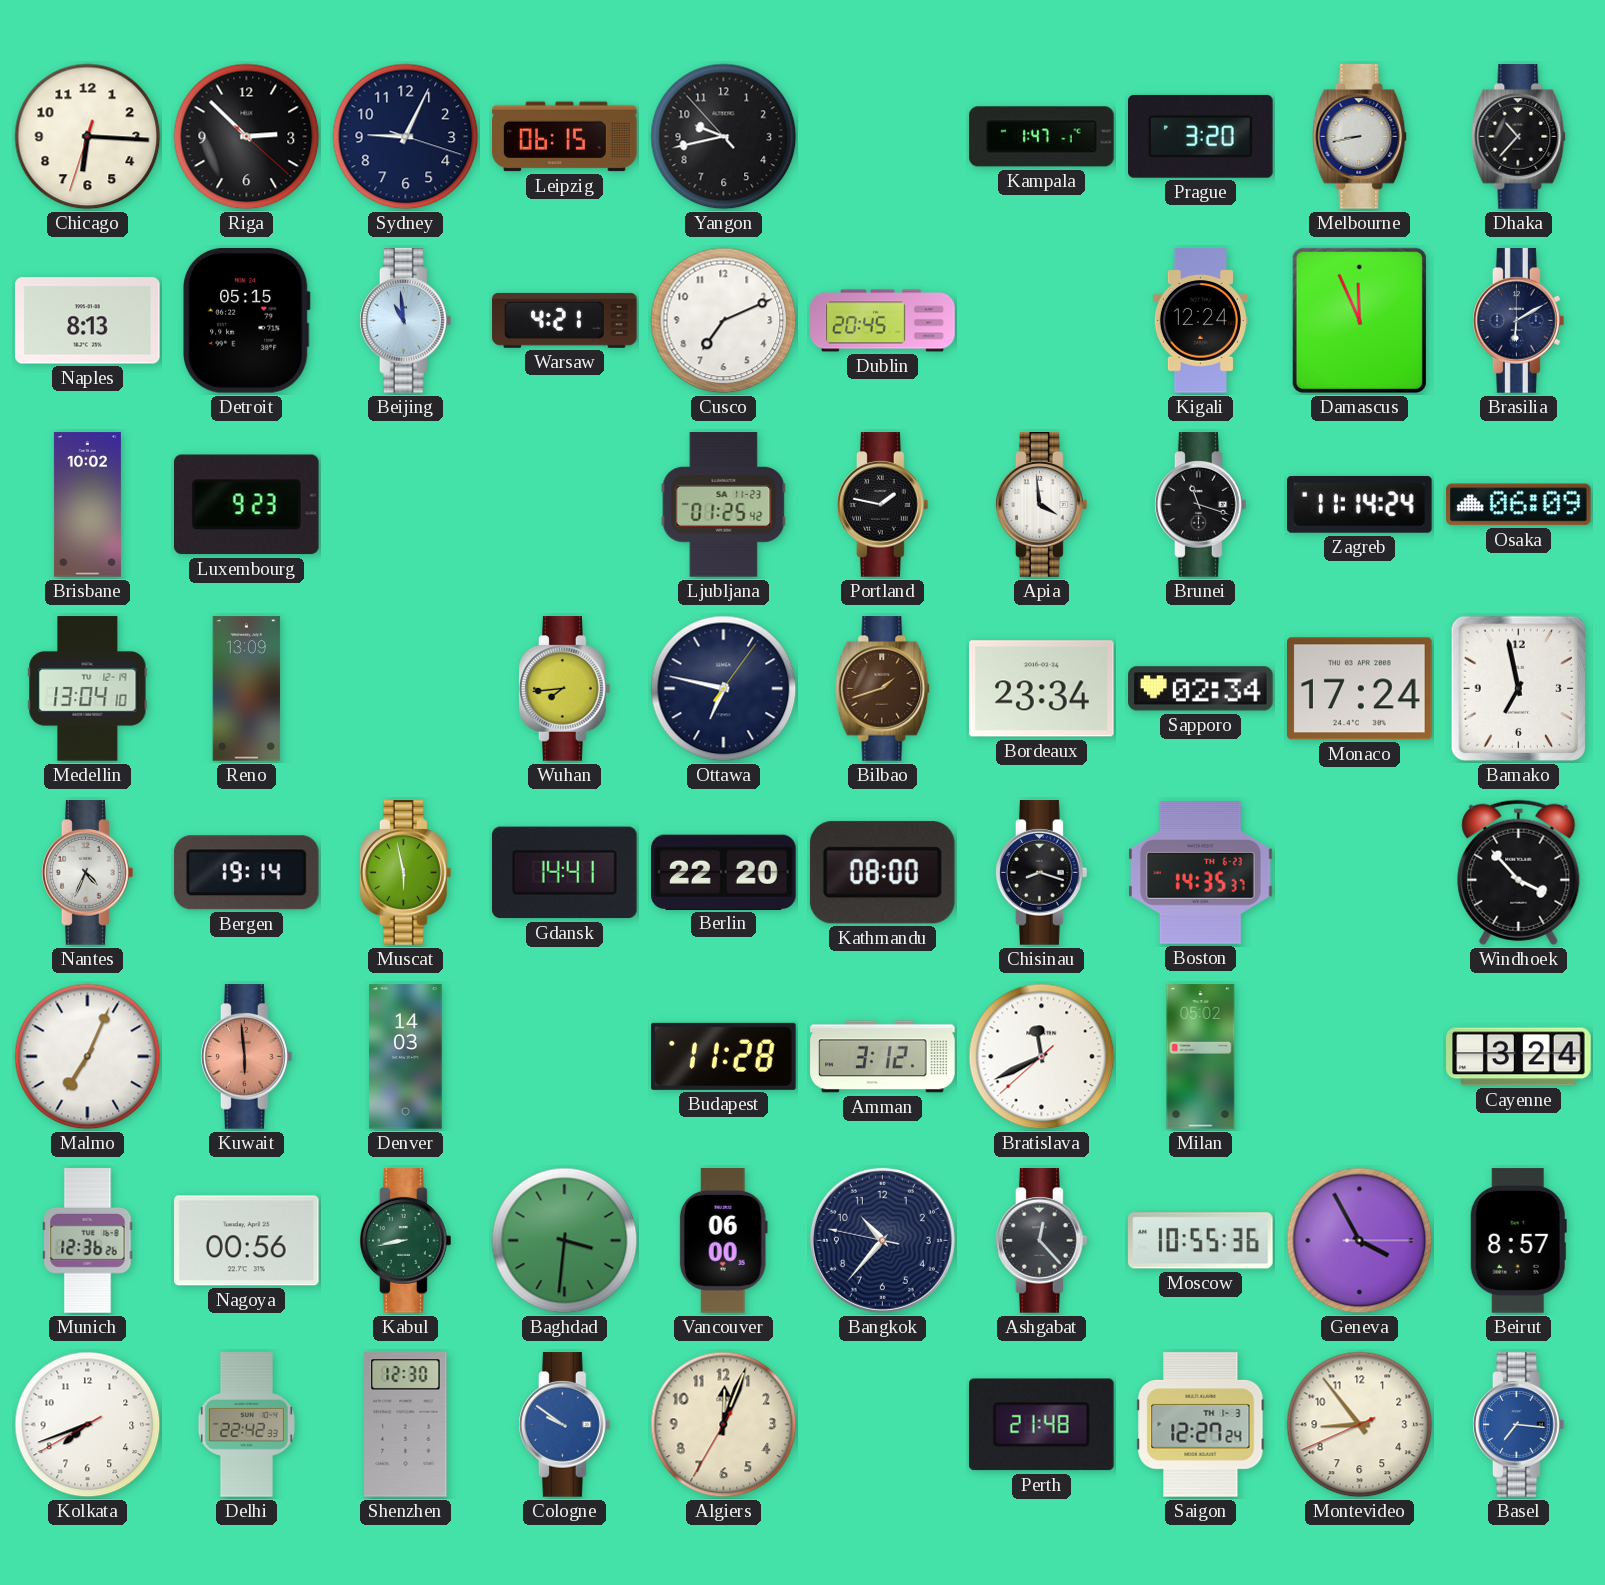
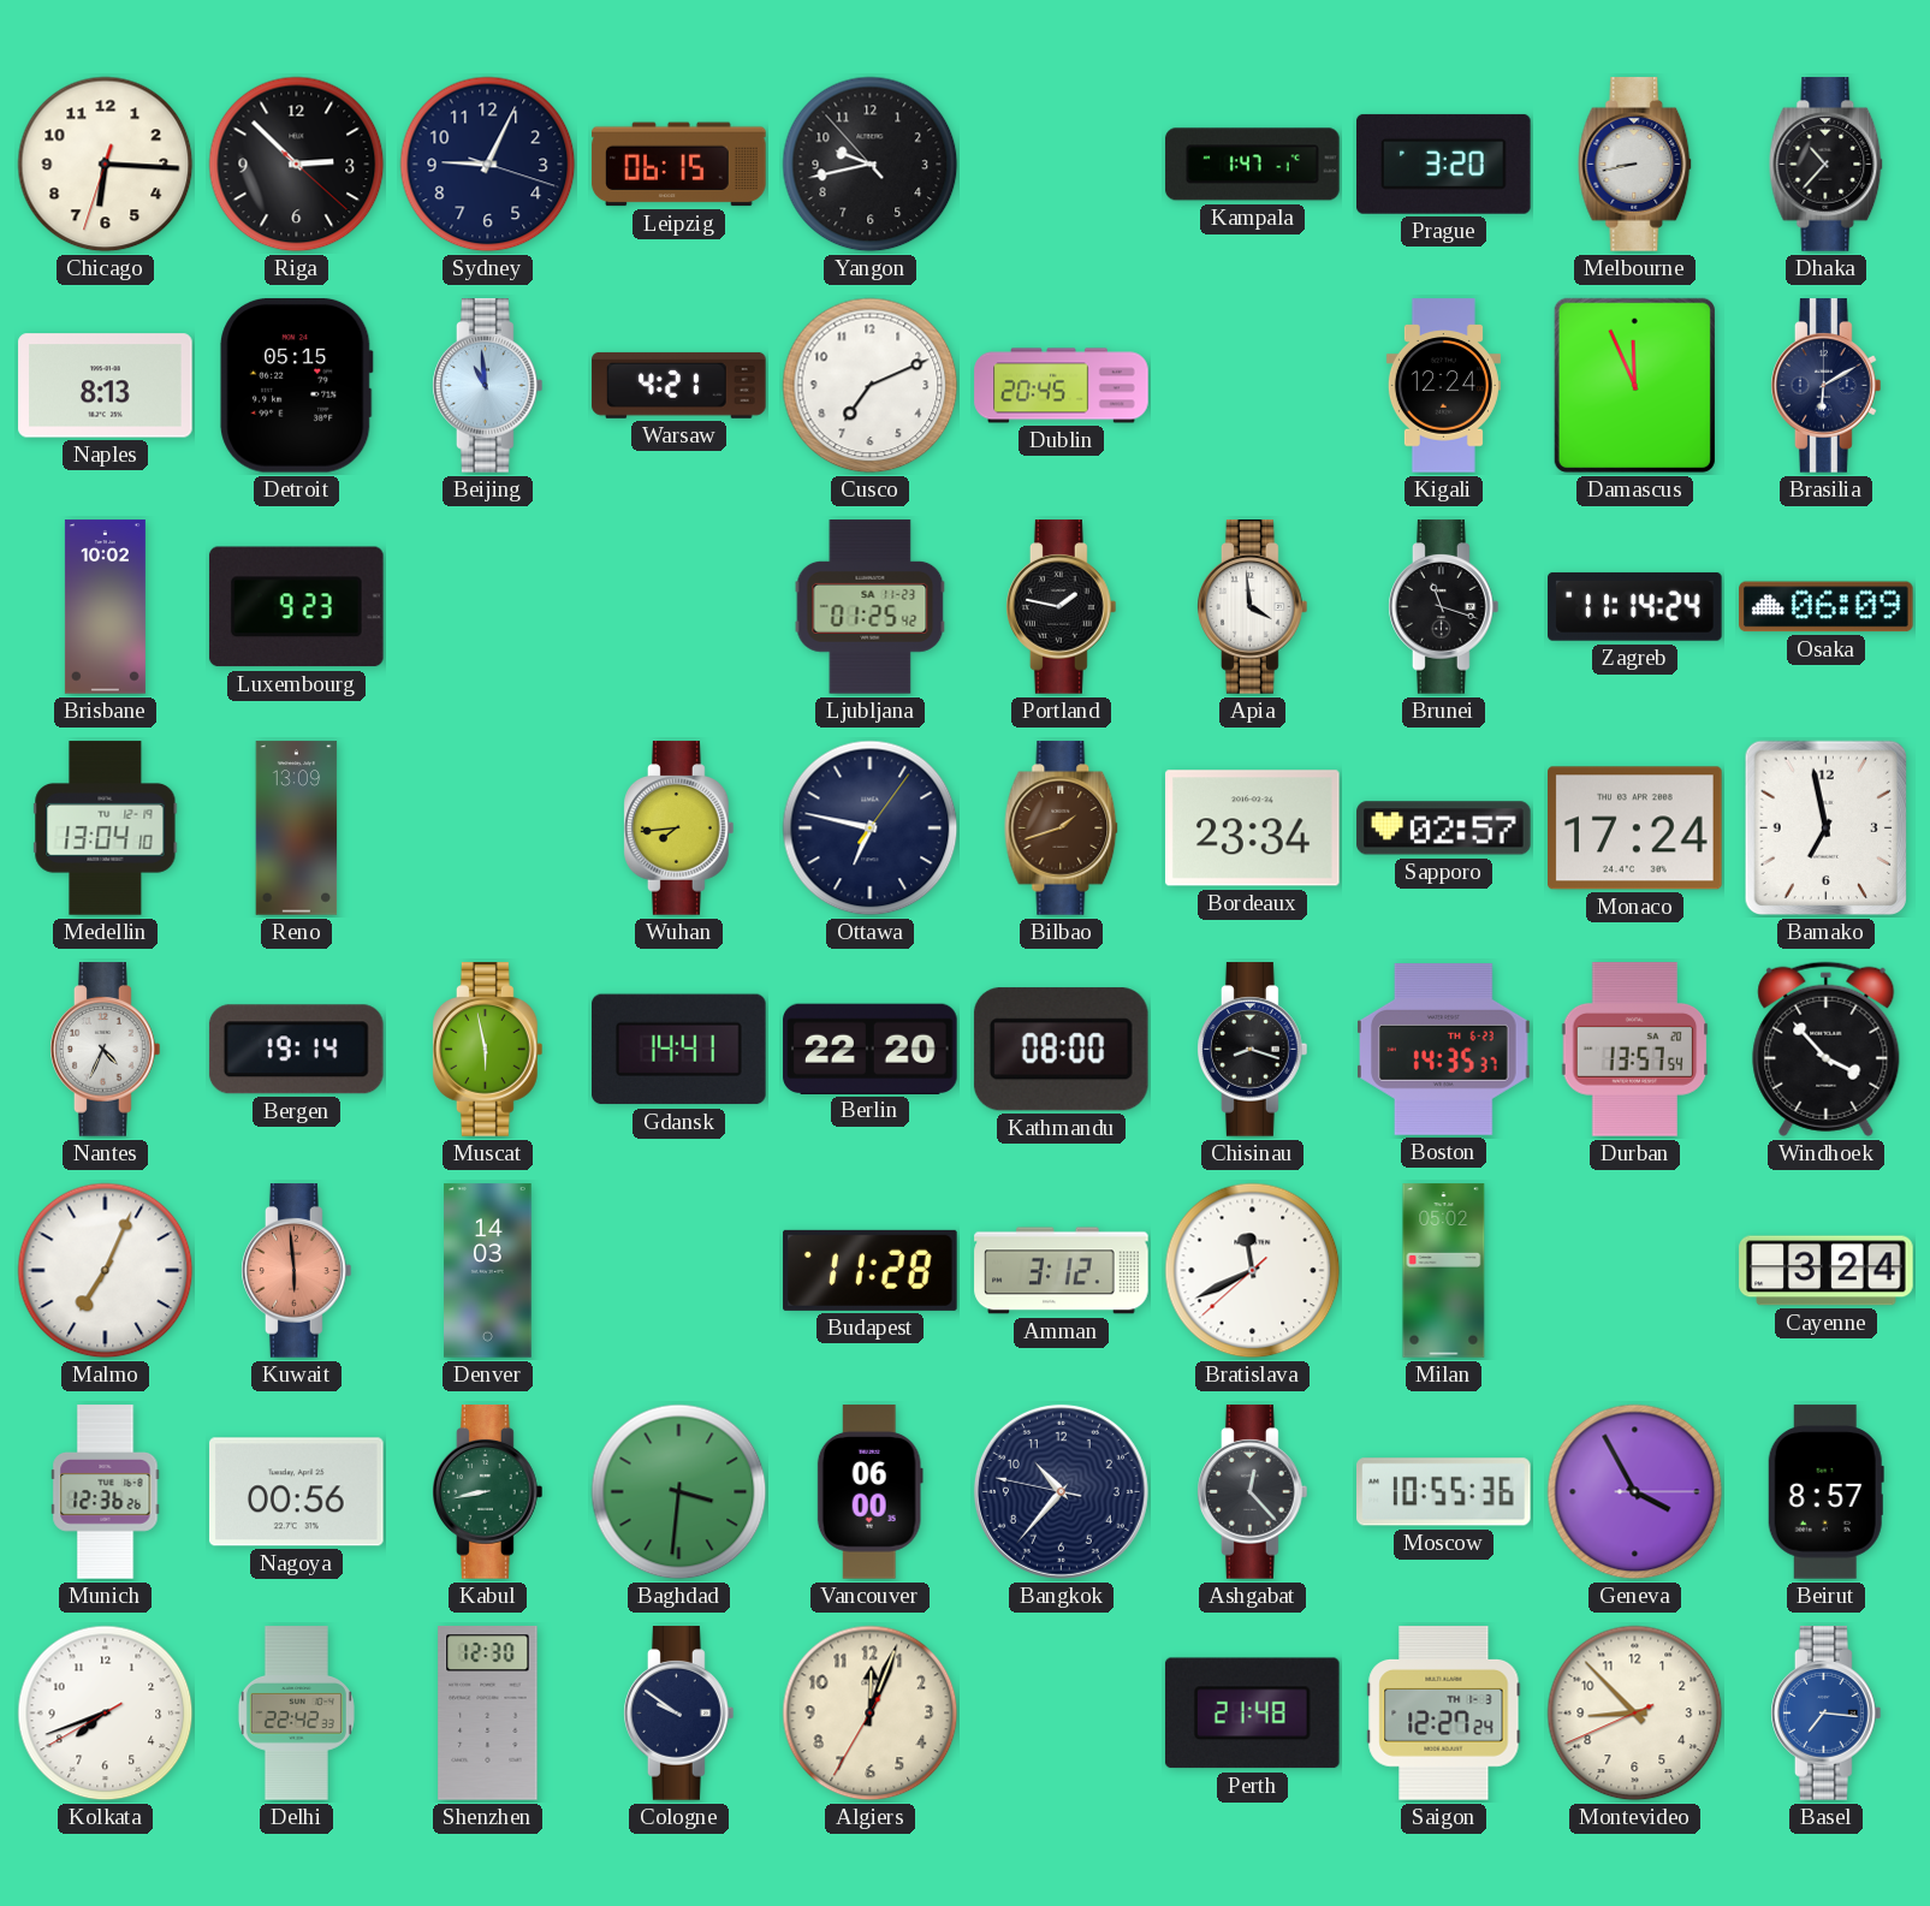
Sapporo: 02:34 -> 02:57 (1444, 829)
Durban: none -> 13:57 (1635, 1050)
Cologne dial: blue -> navy (679, 1714)
Montevideo: 8:53 -> 8:52 (1635, 1714)
